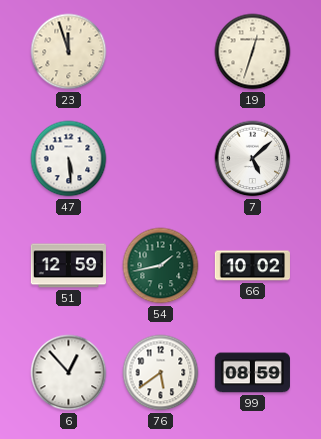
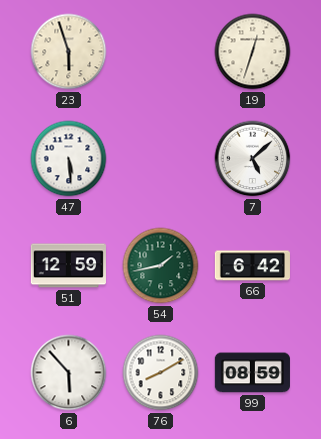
23: 11:57 -> 5:57 (69, 52)
66: 10:02 -> 6:42 (252, 266)
6: 12:53 -> 5:53 (69, 373)
76: 5:39 -> 8:10 (161, 373)
